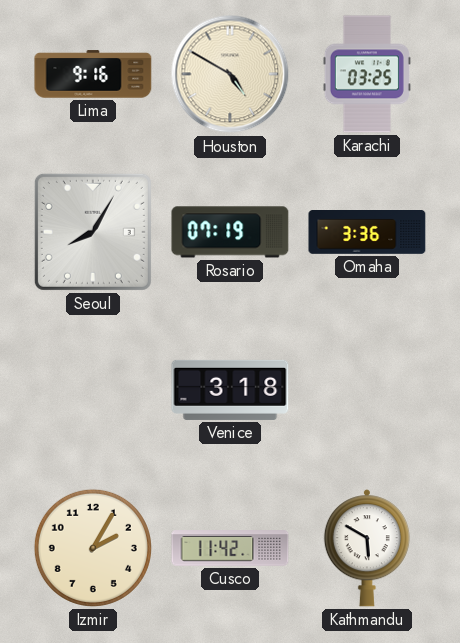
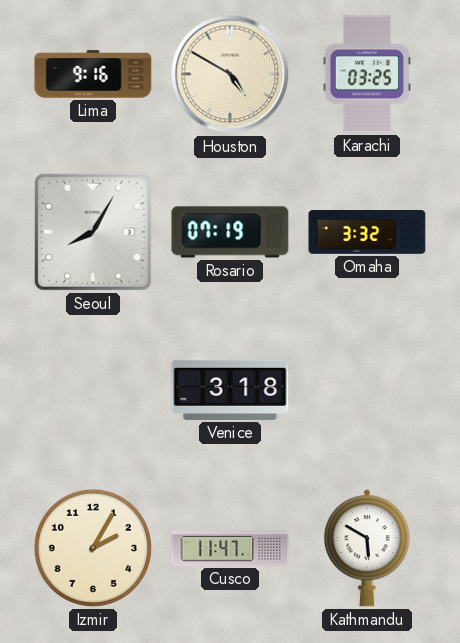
Omaha: 3:36 -> 3:32 (367, 233)
Cusco: 11:42 -> 11:47 (230, 548)
